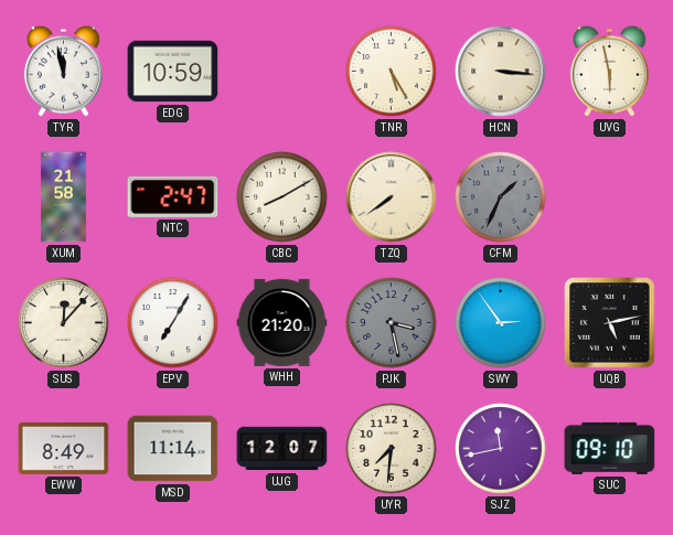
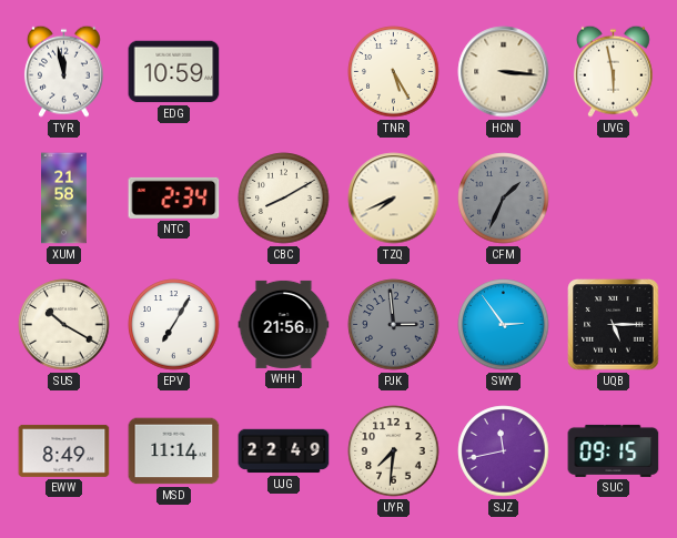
NTC: 2:47 -> 2:34 (174, 197)
TZQ: 7:39 -> 7:41 (394, 199)
SUS: 12:07 -> 10:20 (64, 325)
WHH: 21:20 -> 21:56 (284, 324)
PJK: 3:28 -> 2:59 (394, 325)
UQB: 5:13 -> 5:15 (614, 325)
UJG: 12:07 -> 22:49 (284, 451)
SUC: 09:10 -> 09:15 (614, 450)
